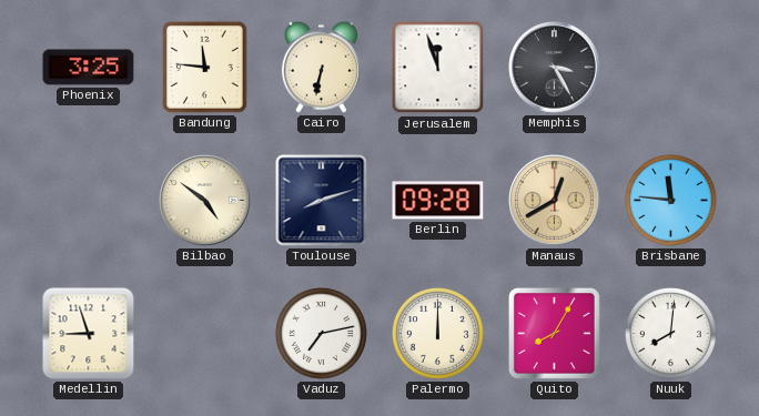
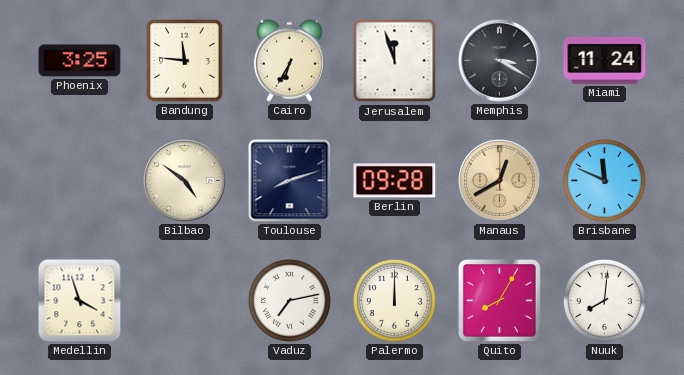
Cairo: 6:32 -> 6:35 (289, 60)
Memphis: 3:25 -> 3:20 (500, 61)
Miami: none -> 11:24 (605, 60)
Brisbane: 11:46 -> 11:49 (604, 180)
Medellin: 8:57 -> 3:57 (80, 301)
